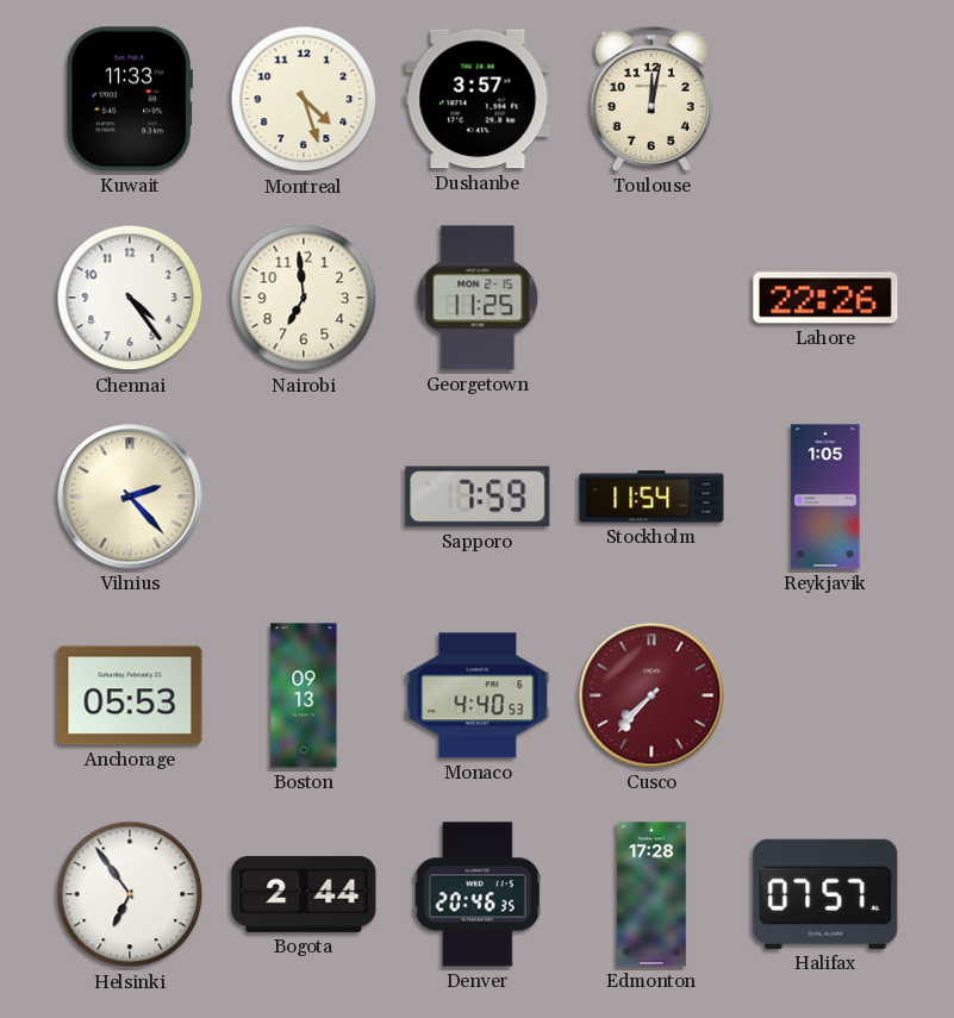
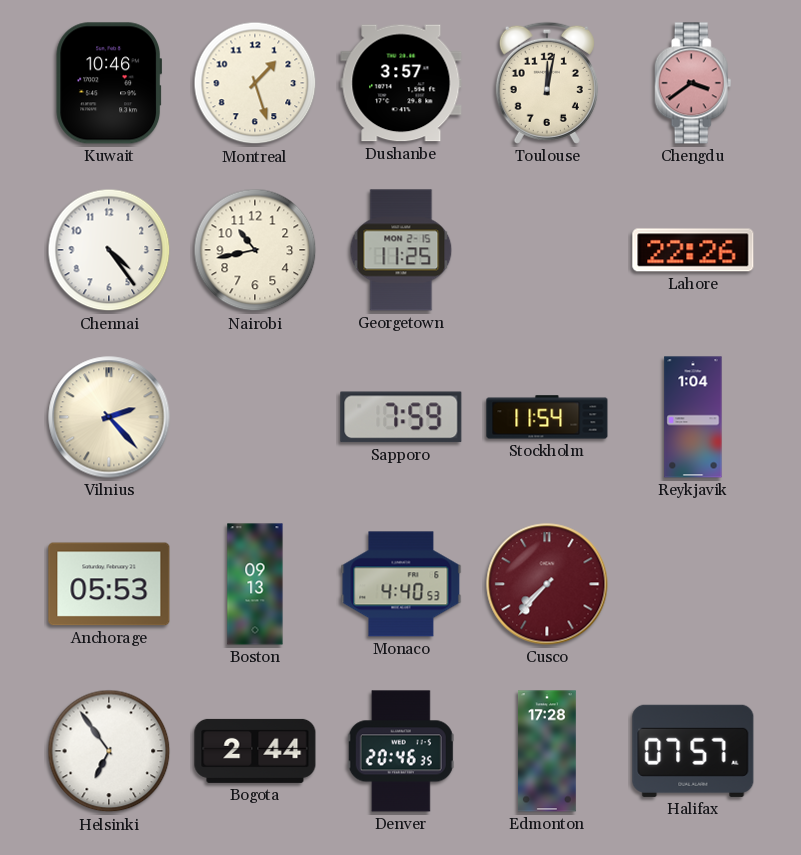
Kuwait: 11:33 -> 10:46 (108, 83)
Montreal: 4:27 -> 1:27 (255, 83)
Chengdu: none -> 3:39 (693, 83)
Nairobi: 6:59 -> 10:43 (255, 250)
Reykjavik: 1:05 -> 1:04 (693, 417)
